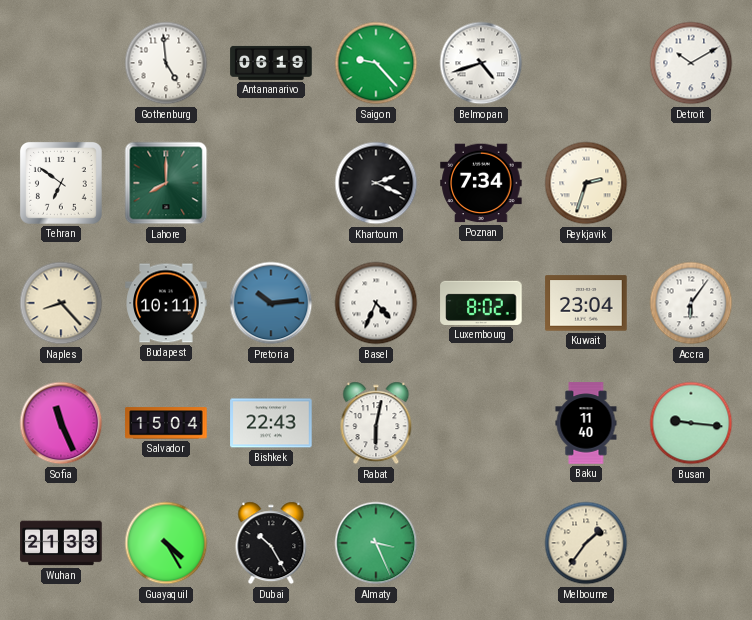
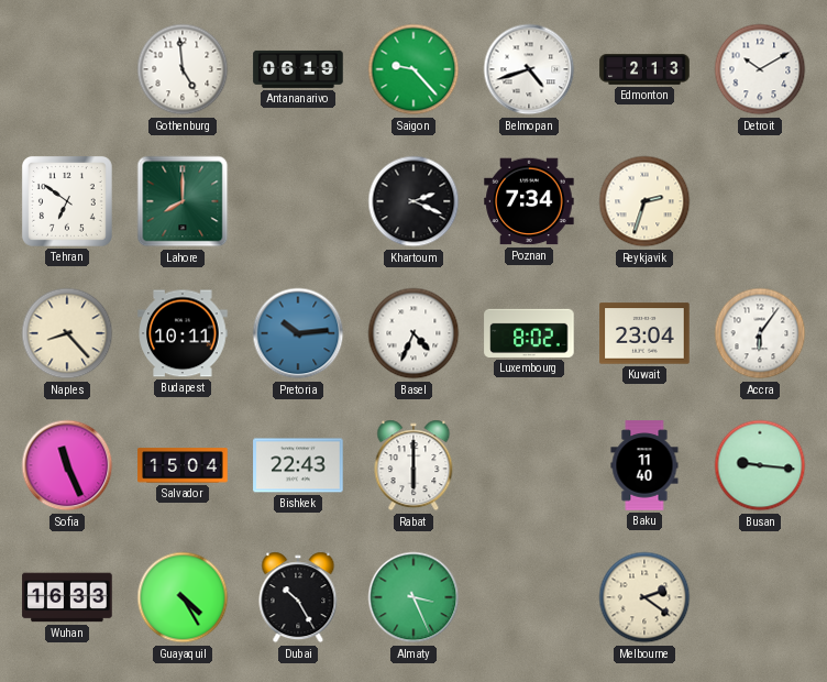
Edmonton: none -> 2:13 (644, 69)
Rabat: 6:02 -> 6:00 (413, 465)
Wuhan: 21:33 -> 16:33 (67, 597)
Melbourne: 1:36 -> 2:21 (644, 597)
